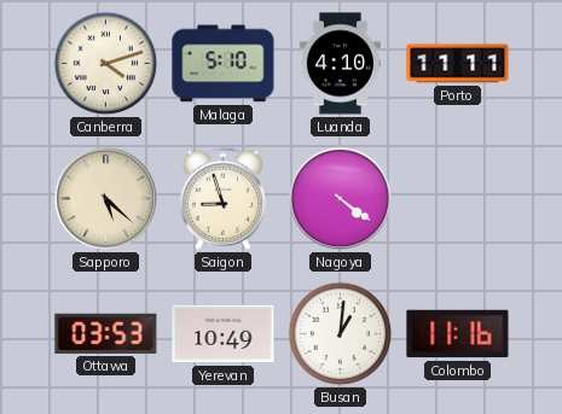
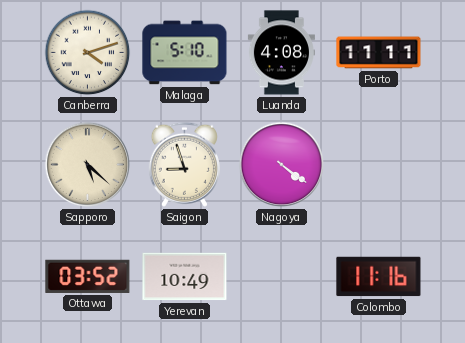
Luanda: 4:10 -> 4:08 (281, 53)
Ottawa: 03:53 -> 03:52 (88, 276)
Busan: 1:01 -> none (341, 334)
